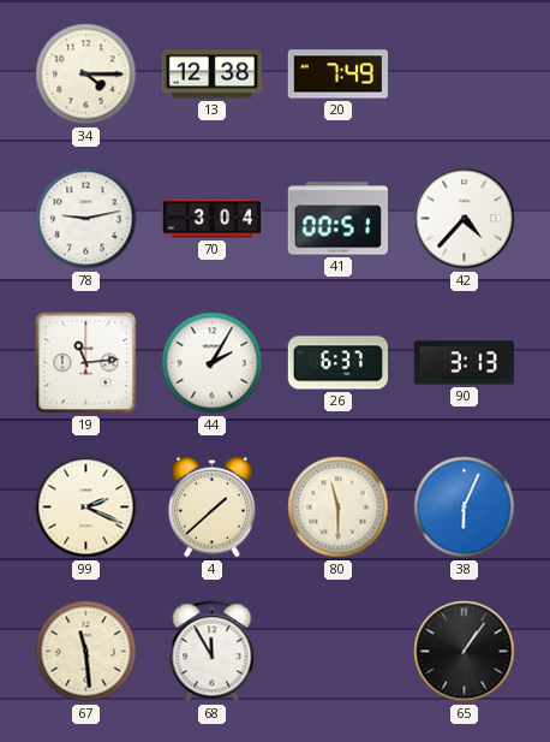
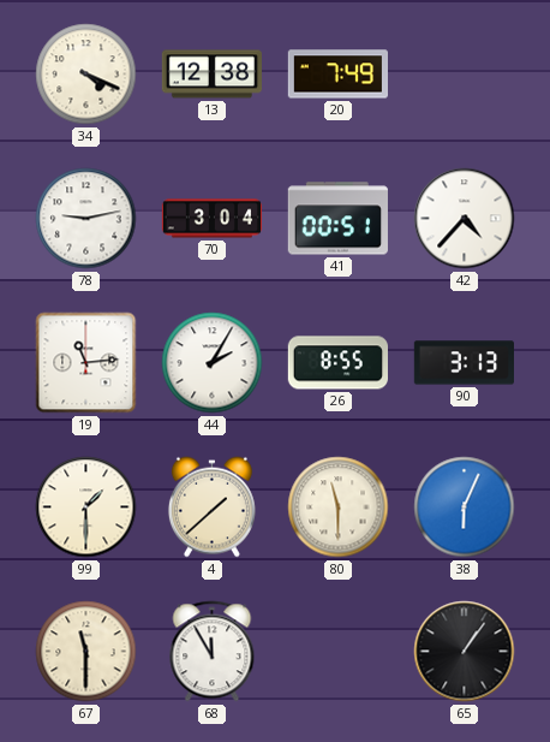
34: 4:15 -> 4:19 (86, 75)
26: 6:37 -> 8:55 (337, 363)
99: 2:19 -> 1:30 (86, 507)
67: 11:29 -> 11:30 (86, 652)
